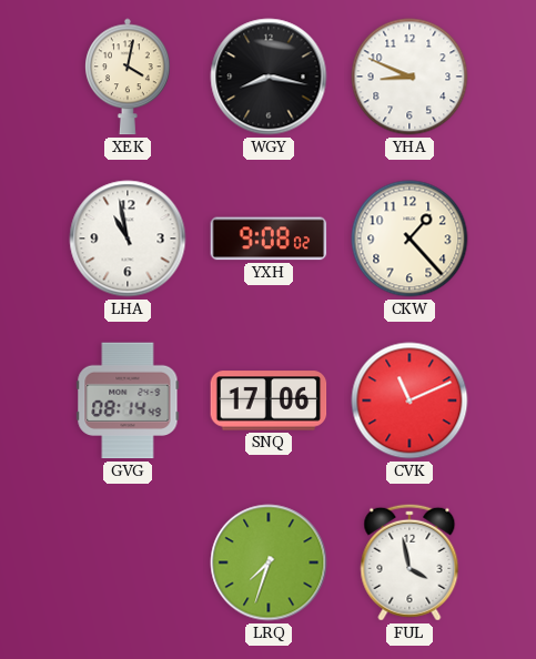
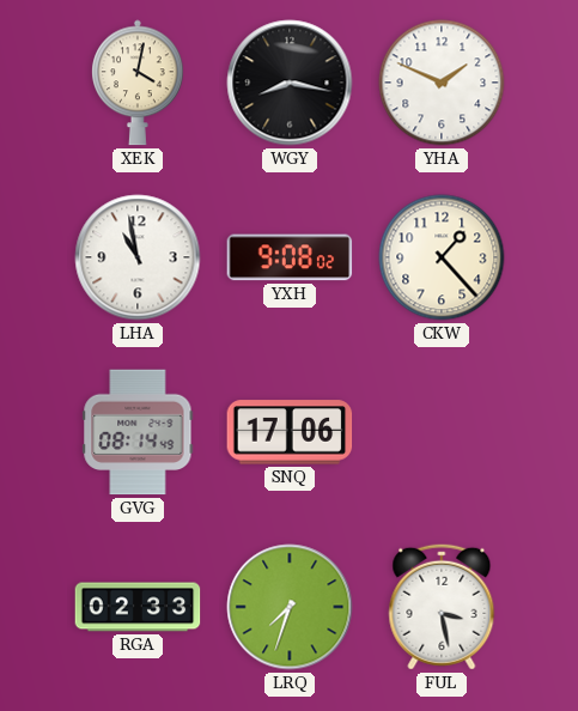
YHA: 8:49 -> 1:49 (442, 83)
CVK: 11:11 -> none (409, 401)
RGA: none -> 02:33 (138, 607)
FUL: 3:58 -> 3:28 (442, 607)
